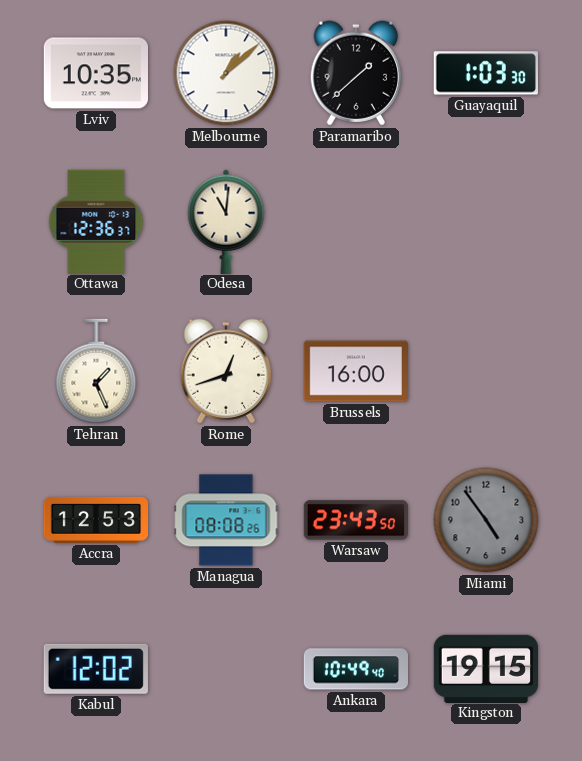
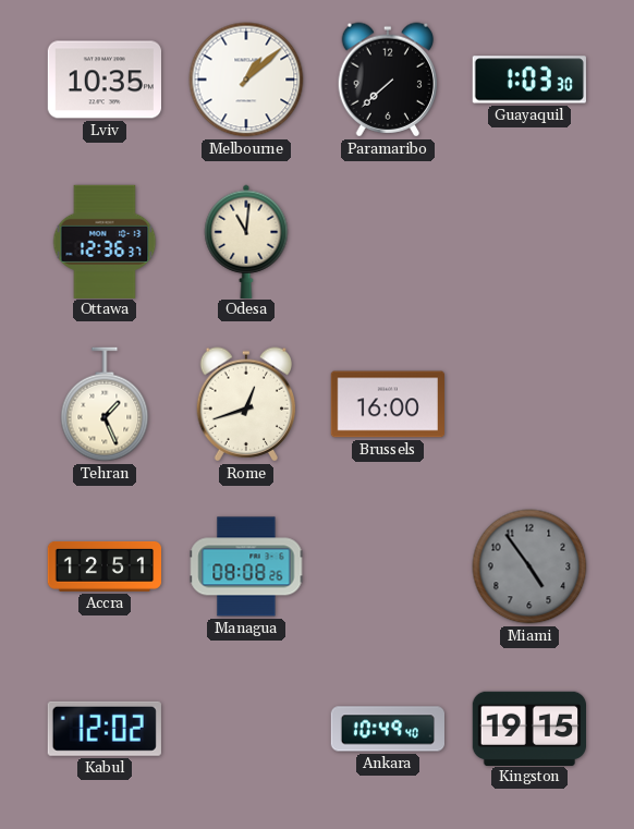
Paramaribo: 1:38 -> 7:38 (388, 80)
Accra: 12:53 -> 12:51 (105, 566)
Warsaw: 23:43 -> none (355, 520)
